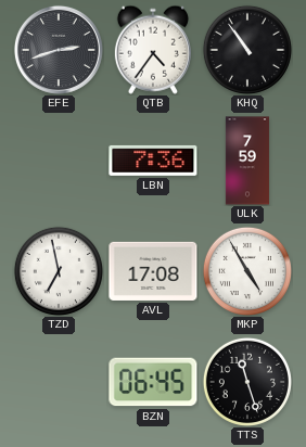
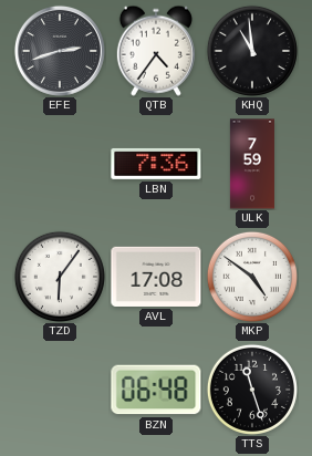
KHQ: 10:54 -> 10:59 (252, 51)
TZD: 6:58 -> 6:06 (60, 277)
MKP: 4:55 -> 4:51 (252, 277)
BZN: 06:45 -> 06:48 (156, 390)
